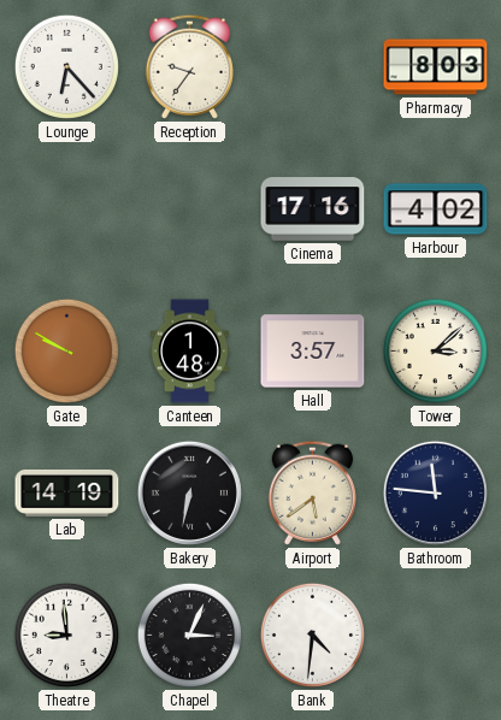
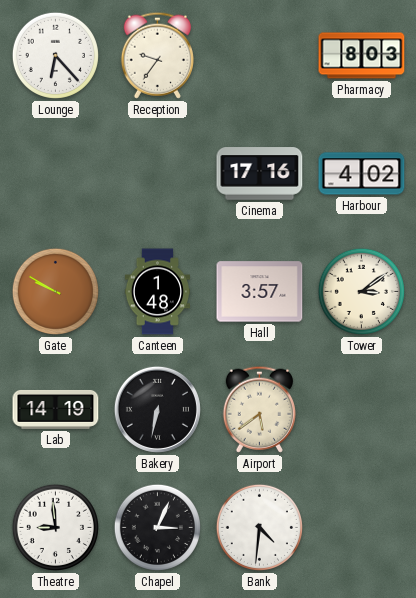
Tower: 3:08 -> 3:09 (361, 291)
Bathroom: 11:46 -> none (435, 492)
